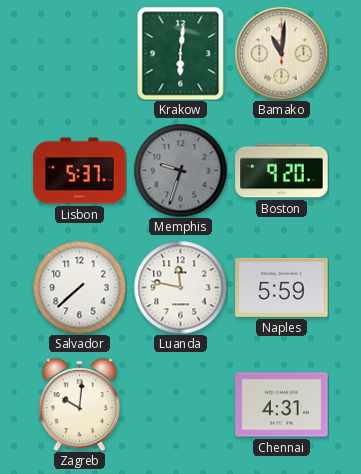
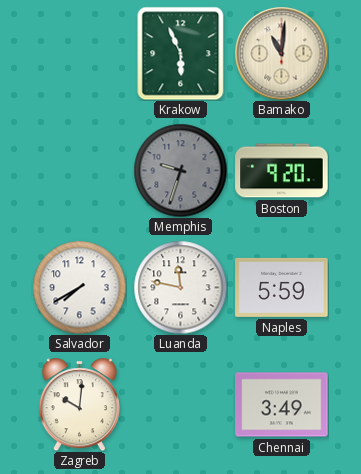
Krakow: 6:01 -> 5:56 (181, 53)
Lisbon: 5:37 -> none (80, 171)
Salvador: 7:38 -> 7:40 (79, 287)
Chennai: 4:31 -> 3:49 (282, 405)
